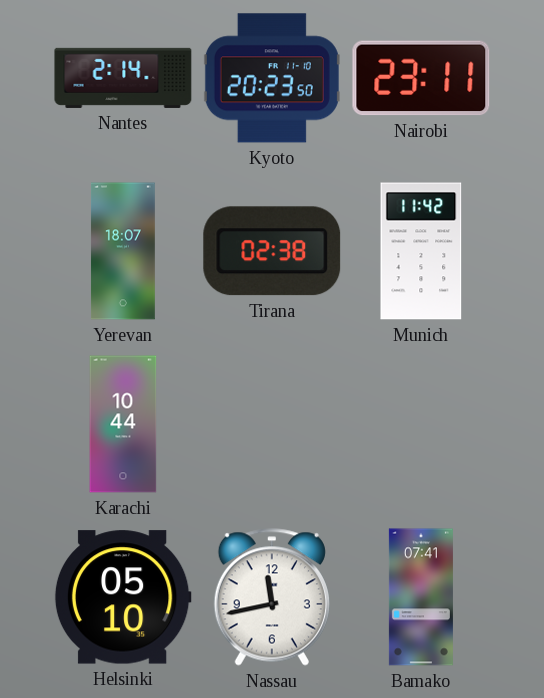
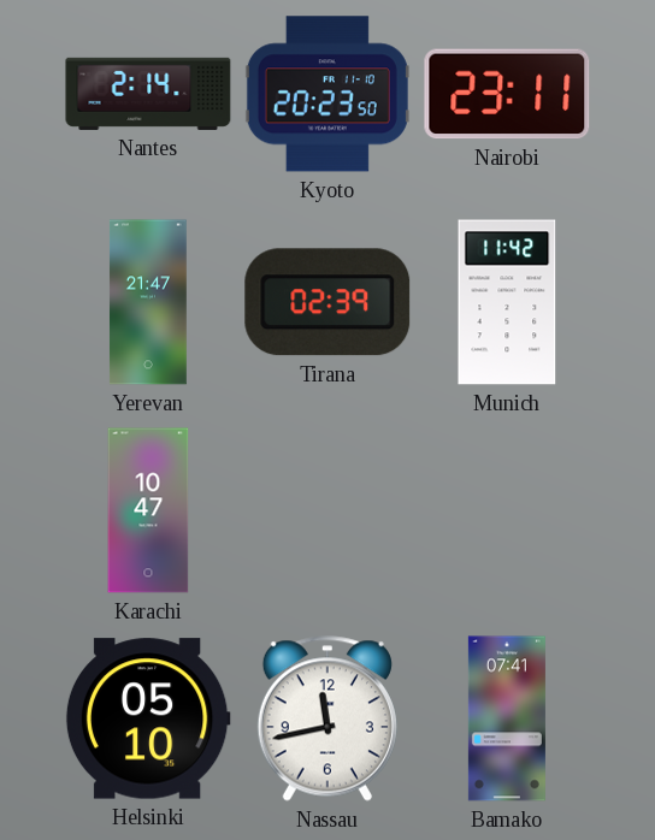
Yerevan: 18:07 -> 21:47 (148, 302)
Tirana: 02:38 -> 02:39 (327, 302)
Karachi: 10:44 -> 10:47 (148, 510)
